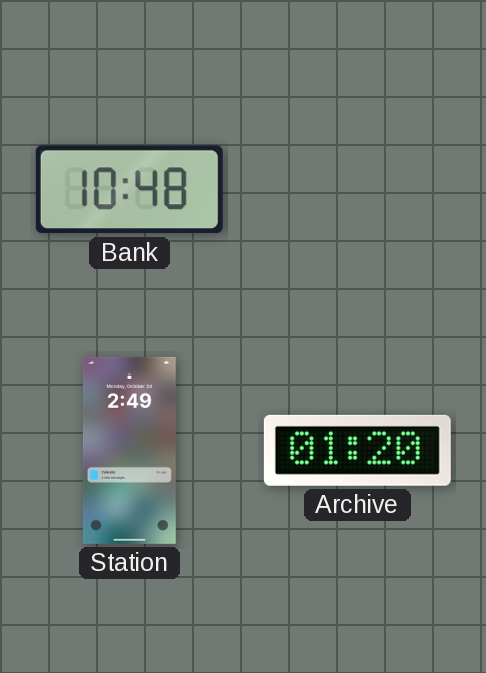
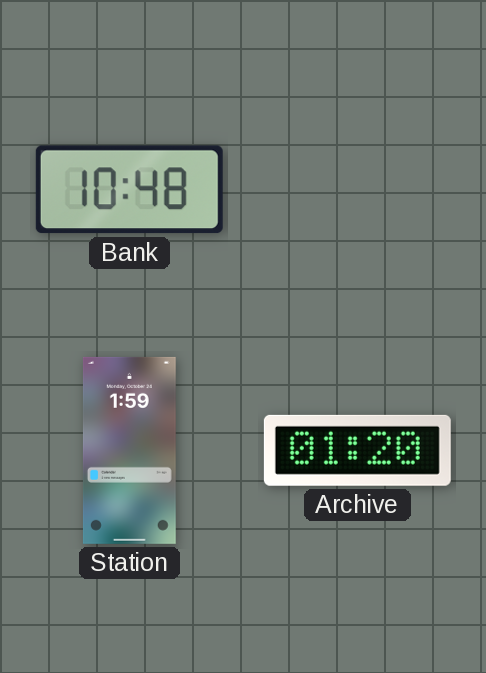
Station: 2:49 -> 1:59 (129, 450)
